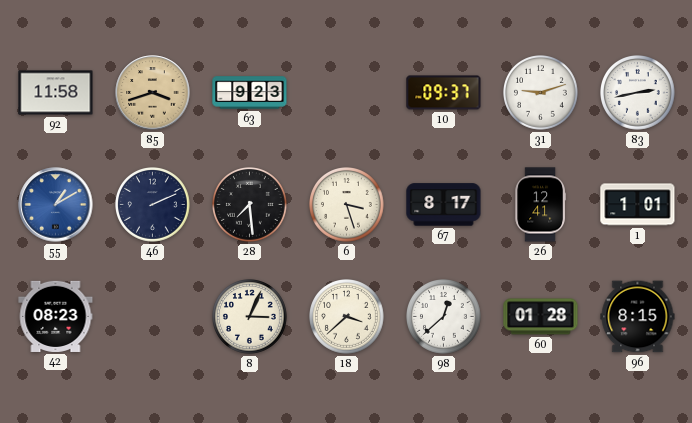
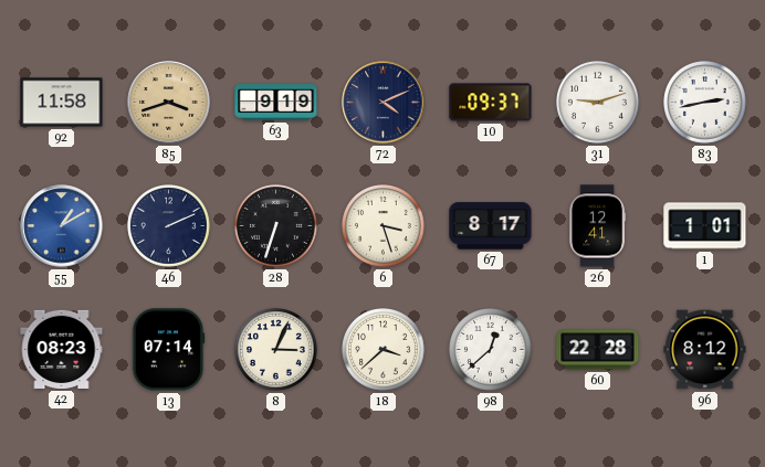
63: 9:23 -> 9:19 (276, 103)
72: none -> 4:11 (384, 103)
28: 7:29 -> 6:33 (276, 226)
13: none -> 07:14 (168, 350)
60: 01:28 -> 22:28 (598, 350)
96: 8:15 -> 8:12 (705, 350)
